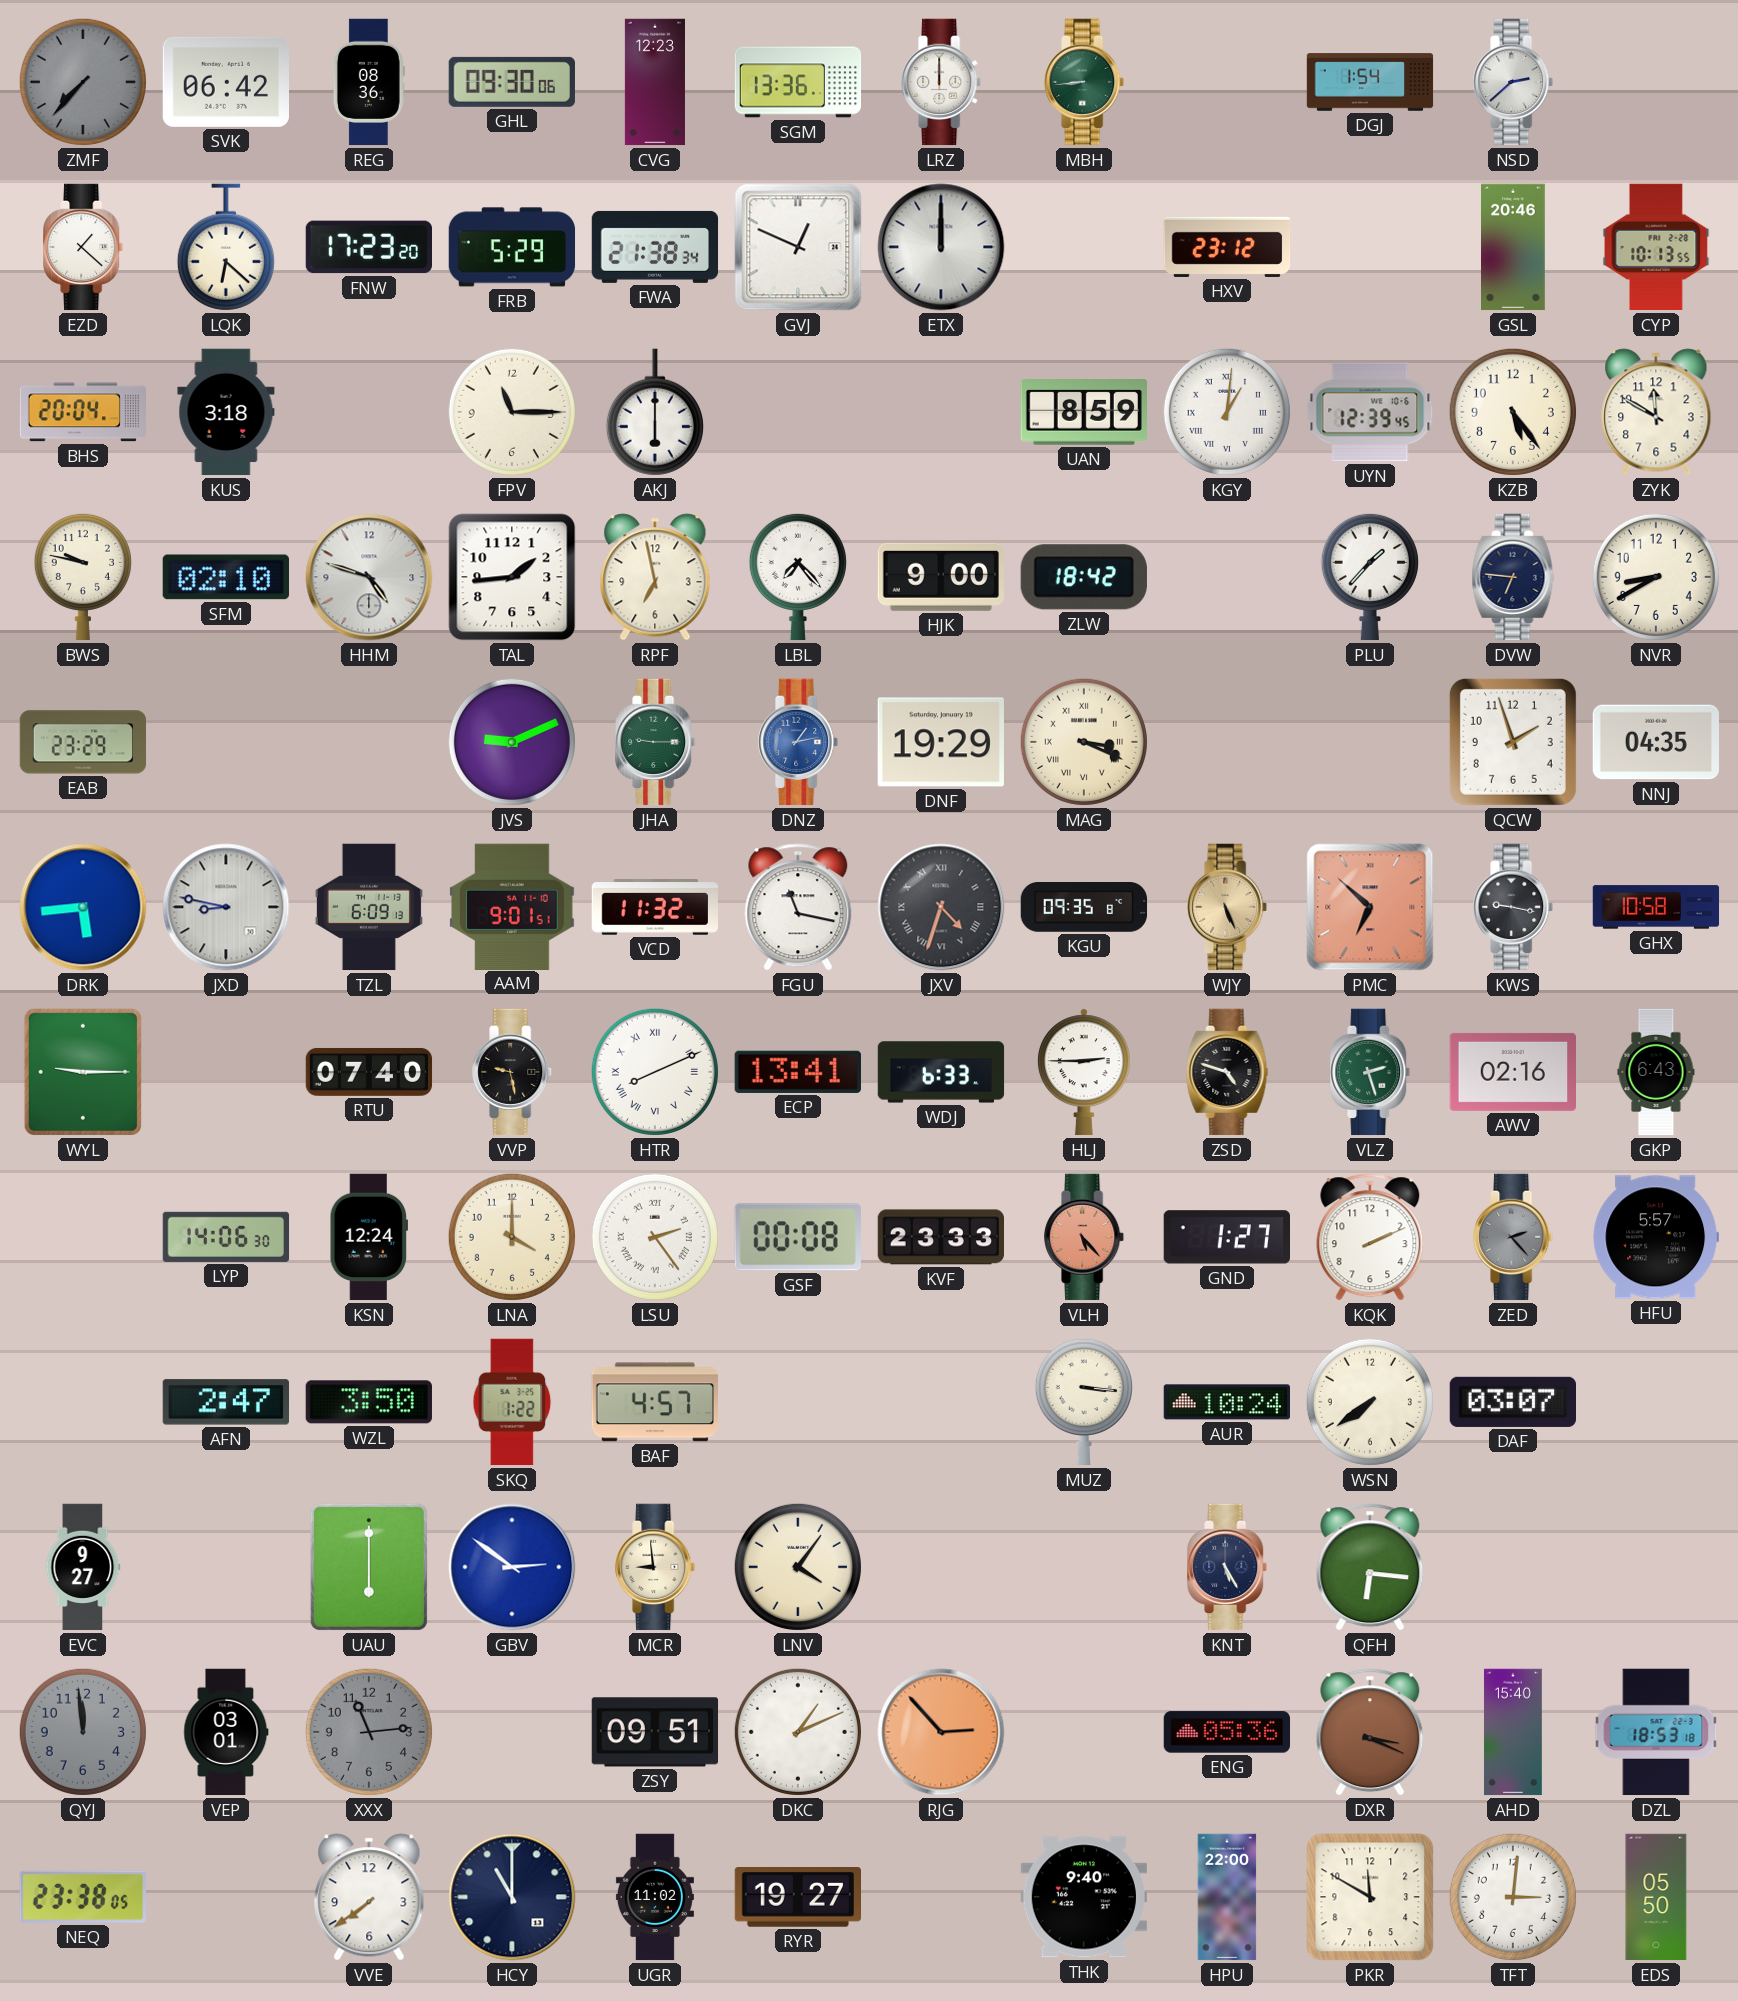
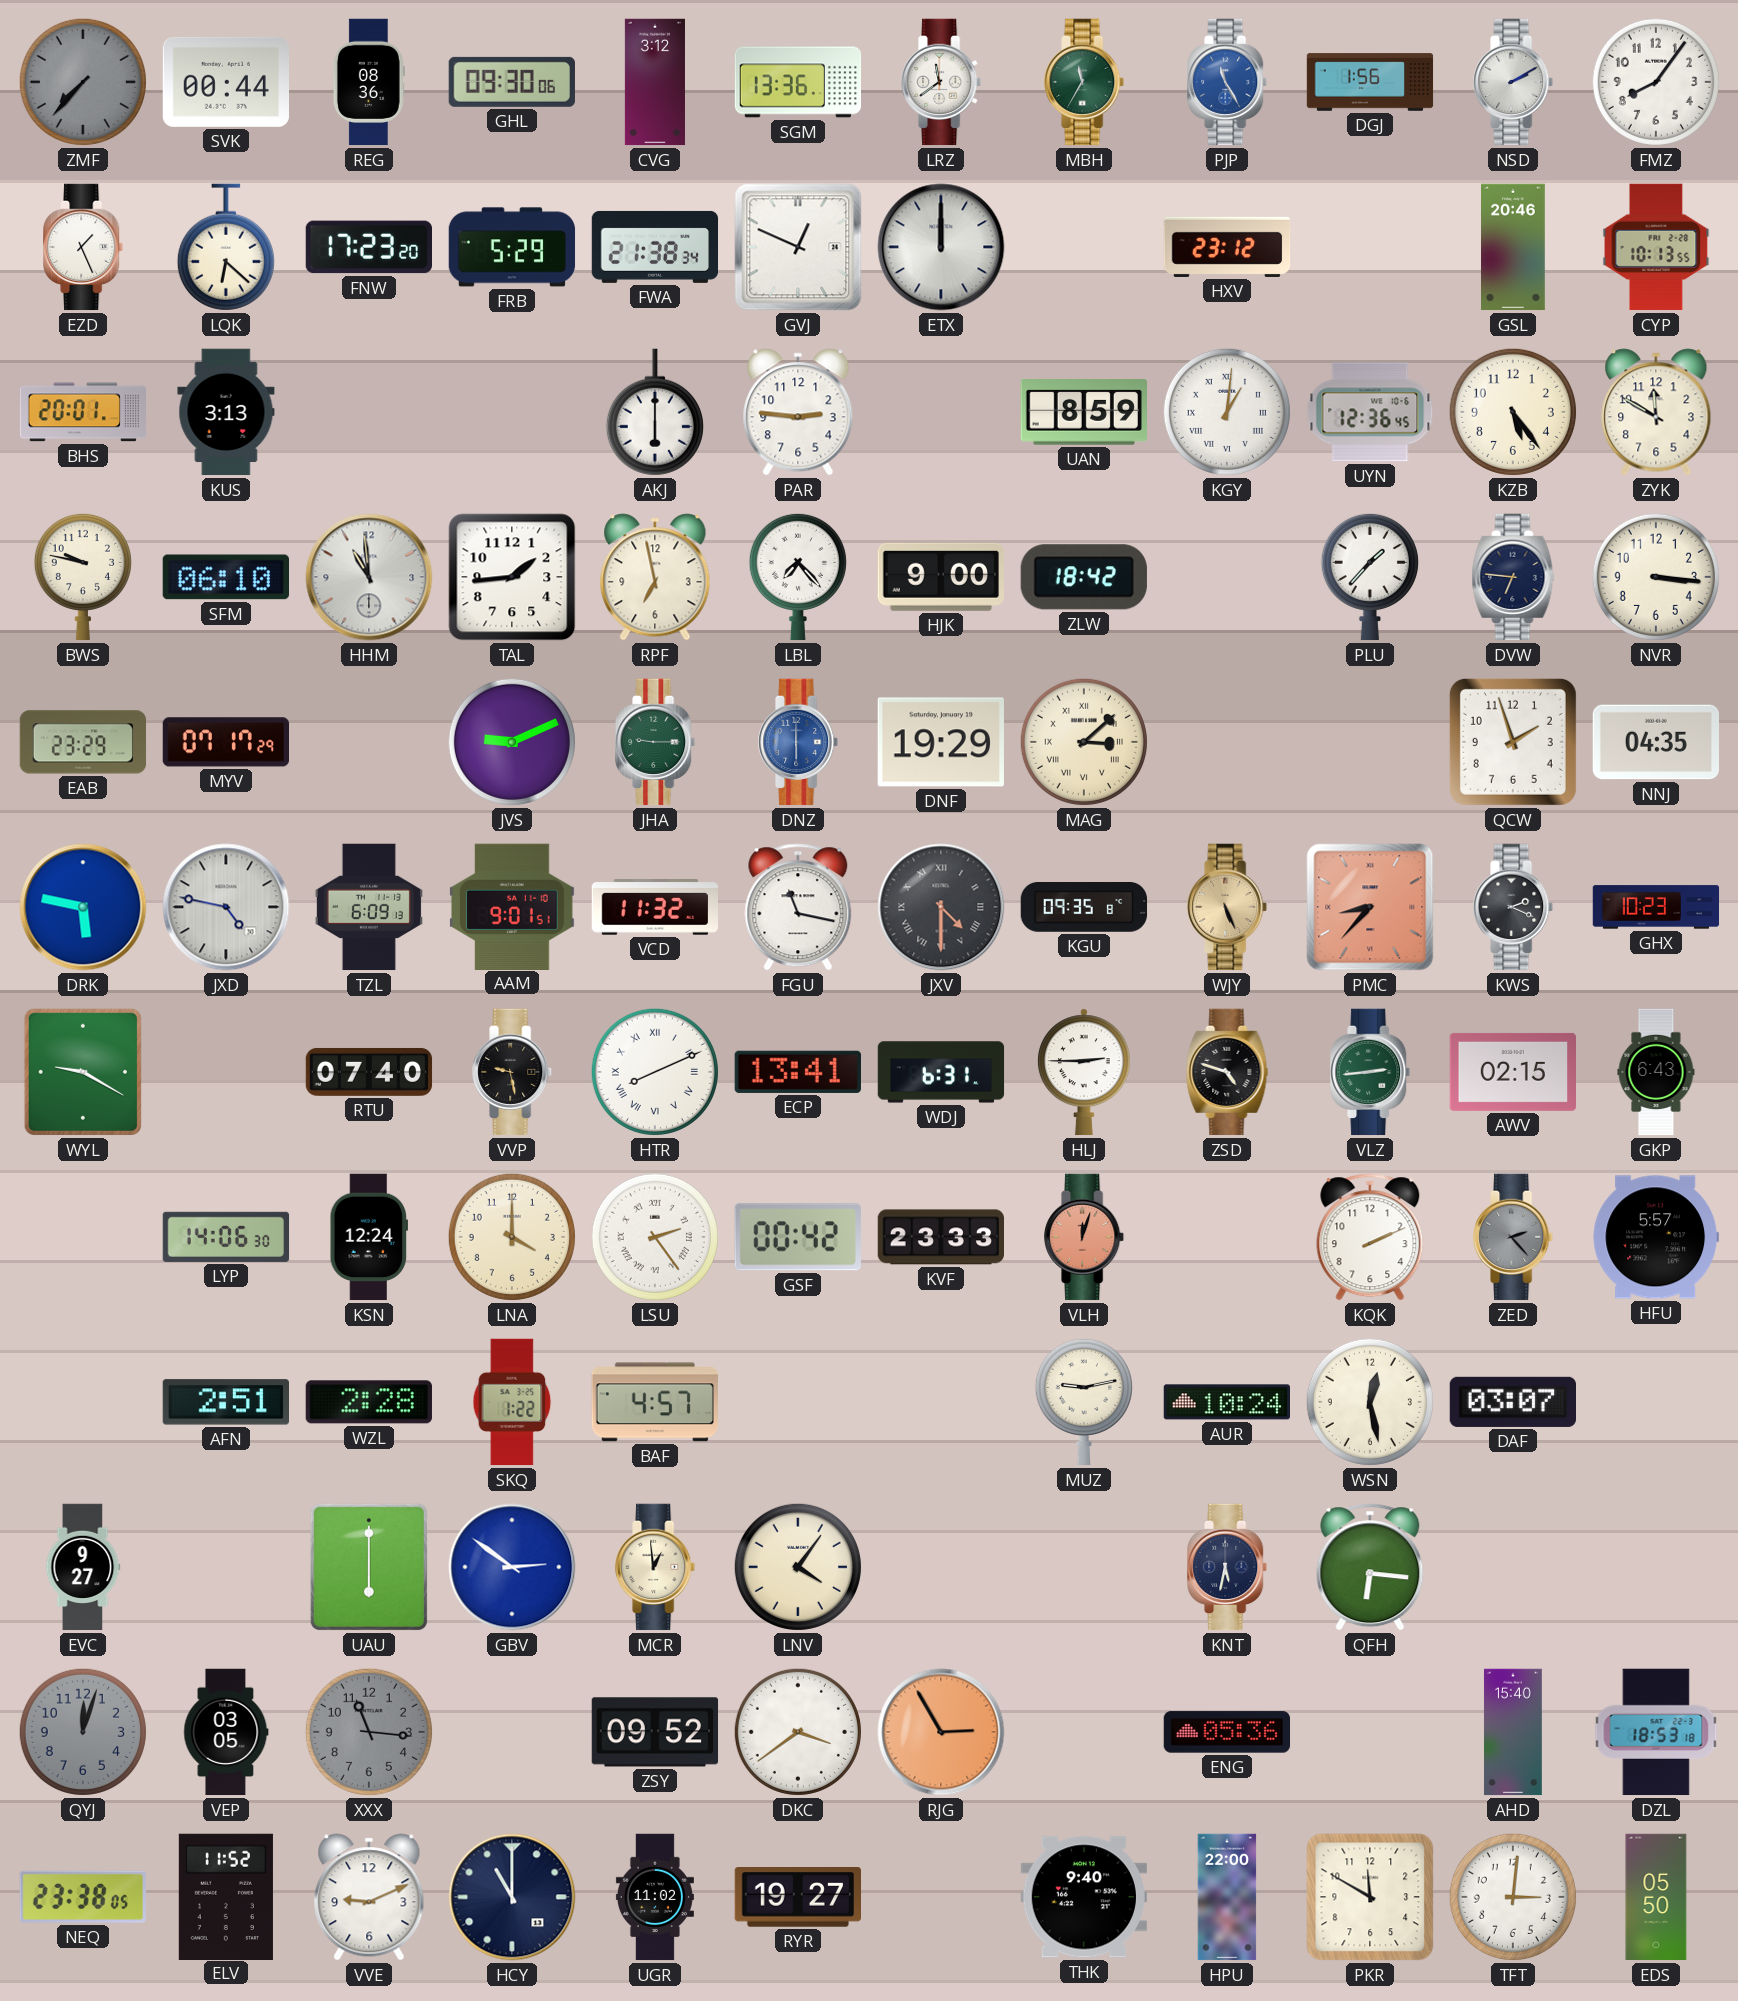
SVK: 06:42 -> 00:44 (225, 82)
CVG: 12:23 -> 3:12 (655, 82)
LRZ: 12:00 -> 11:39 (942, 82)
MBH: 8:44 -> 11:35 (1085, 82)
PJP: none -> 11:25 (1228, 82)
DGJ: 1:54 -> 1:56 (1370, 82)
NSD: 2:38 -> 2:10 (1514, 82)
FMZ: none -> 8:06 (1656, 82)
EZD: 1:22 -> 1:26 (84, 247)
BHS: 20:04 -> 20:01 (82, 412)
KUS: 3:18 -> 3:13 (226, 412)
FPV: 11:15 -> none (512, 412)
PAR: none -> 2:46 (798, 412)
UYN: 12:39 -> 12:36 (1370, 412)
SFM: 02:10 -> 06:10 (225, 577)
HHM: 4:48 -> 10:59 (369, 577)
NVR: 8:40 -> 3:16 (1656, 577)
MYV: none -> 07:17 (225, 742)
DNZ: 1:13 -> 6:00 (799, 742)
MAG: 3:19 -> 3:08 (1084, 742)
DRK: 5:44 -> 5:47 (83, 907)
JXD: 8:47 -> 4:47 (226, 907)
JXV: 4:33 -> 4:30 (941, 907)
PMC: 6:52 -> 8:37 (1370, 907)
KWS: 9:17 -> 2:19 (1514, 907)
GHX: 10:58 -> 10:23 (1656, 907)
WYL: 9:15 -> 9:20 (83, 1072)
WDJ: 6:33 -> 6:31 (941, 1072)
VLZ: 2:27 -> 2:44 (1371, 1072)
AWV: 02:16 -> 02:15 (1513, 1072)
GSF: 00:08 -> 00:42 (798, 1237)
VLH: 5:23 -> 12:03 (1085, 1237)
GND: 1:27 -> none (1226, 1237)
AFN: 2:47 -> 2:51 (225, 1402)
WZL: 3:50 -> 2:28 (369, 1402)
MUZ: 3:16 -> 9:13 (1084, 1402)
WSN: 7:39 -> 12:28 (1370, 1402)
MCR: 8:59 -> 12:59 (656, 1567)
KNT: 5:25 -> 5:32 (1228, 1567)
QYJ: 11:59 -> 12:03 (83, 1732)
VEP: 03:01 -> 03:05 (226, 1732)
XXX: 11:14 -> 11:16 (369, 1732)
ZSY: 09:51 -> 09:52 (655, 1732)
DKC: 1:11 -> 3:39 (798, 1732)
RJG: 2:53 -> 2:55 (941, 1732)
DXR: 3:19 -> none (1370, 1732)
ELV: none -> 11:52 (226, 1896)
VVE: 7:39 -> 9:11 (369, 1897)
